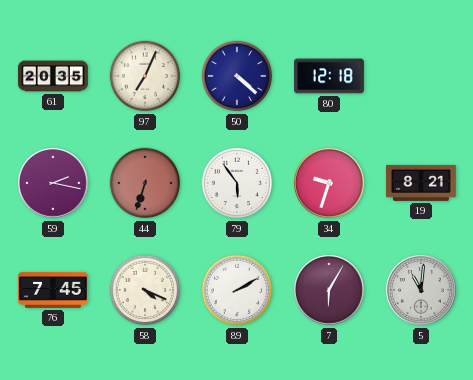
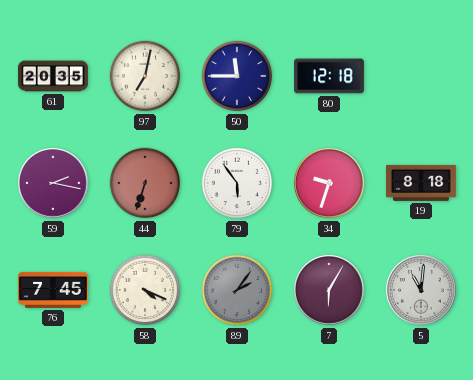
97: 7:04 -> 7:02 (145, 76)
50: 4:22 -> 11:45 (237, 76)
19: 8:21 -> 8:18 (421, 183)
89: 2:10 -> 2:06 (237, 290)
89 dial: white -> grey (237, 290)
